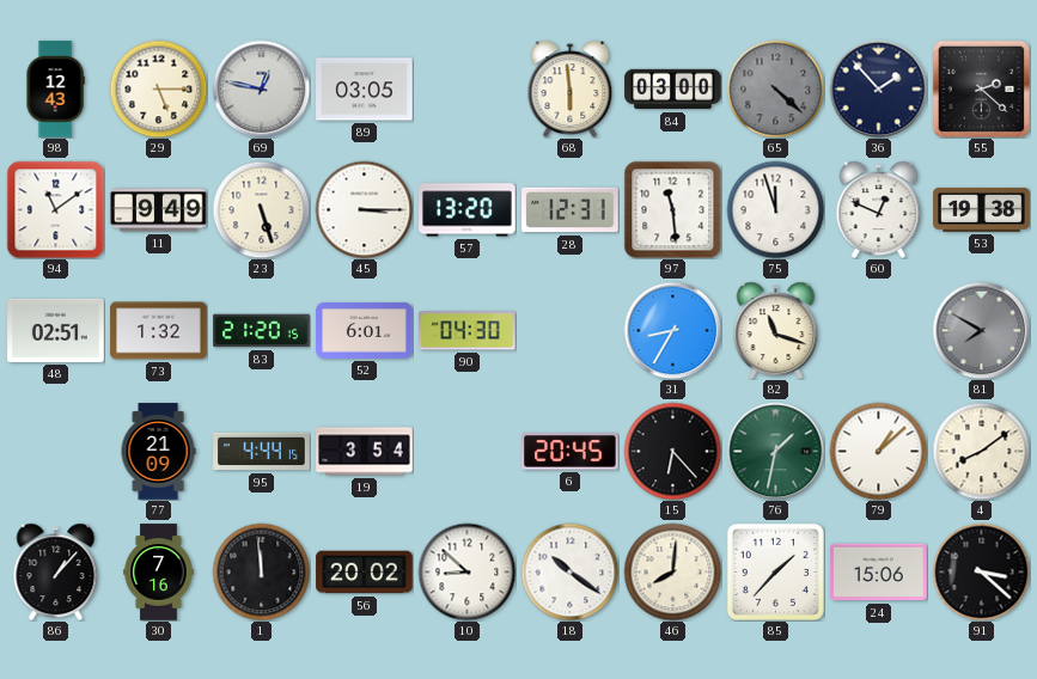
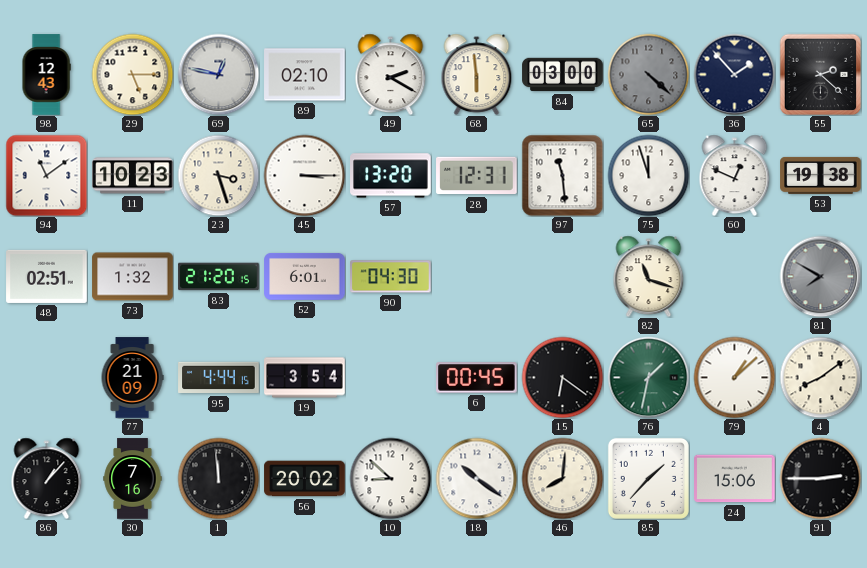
89: 03:05 -> 02:10 (305, 75)
49: none -> 2:20 (391, 74)
11: 9:49 -> 10:23 (133, 176)
23: 5:27 -> 3:27 (218, 175)
31: 8:35 -> none (672, 330)
6: 20:45 -> 00:45 (477, 378)
15: 6:23 -> 6:21 (562, 377)
91: 3:22 -> 2:45 (820, 478)
